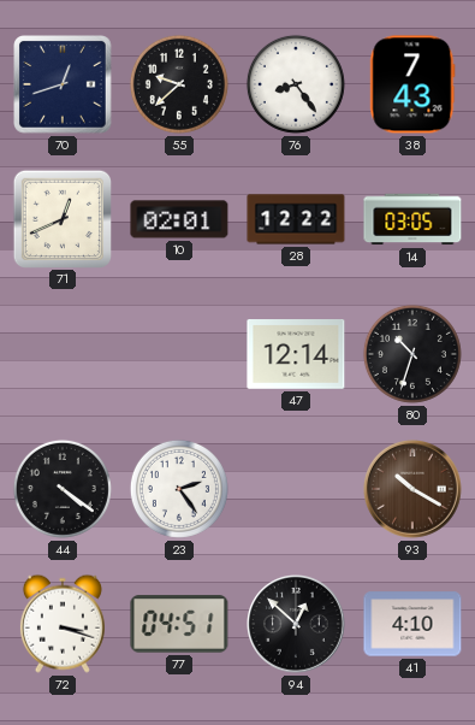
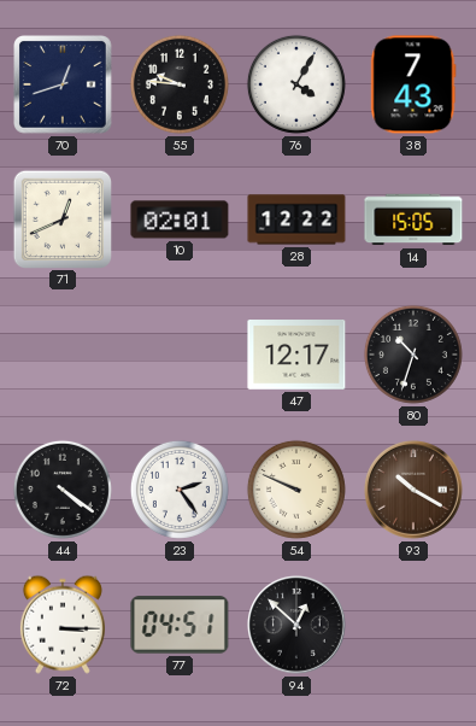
55: 9:38 -> 9:46 (180, 84)
76: 8:24 -> 4:05 (296, 84)
14: 03:05 -> 15:05 (413, 219)
47: 12:14 -> 12:17 (296, 356)
54: none -> 9:49 (296, 490)
72: 3:18 -> 3:15 (63, 625)
41: 4:10 -> none (412, 624)
